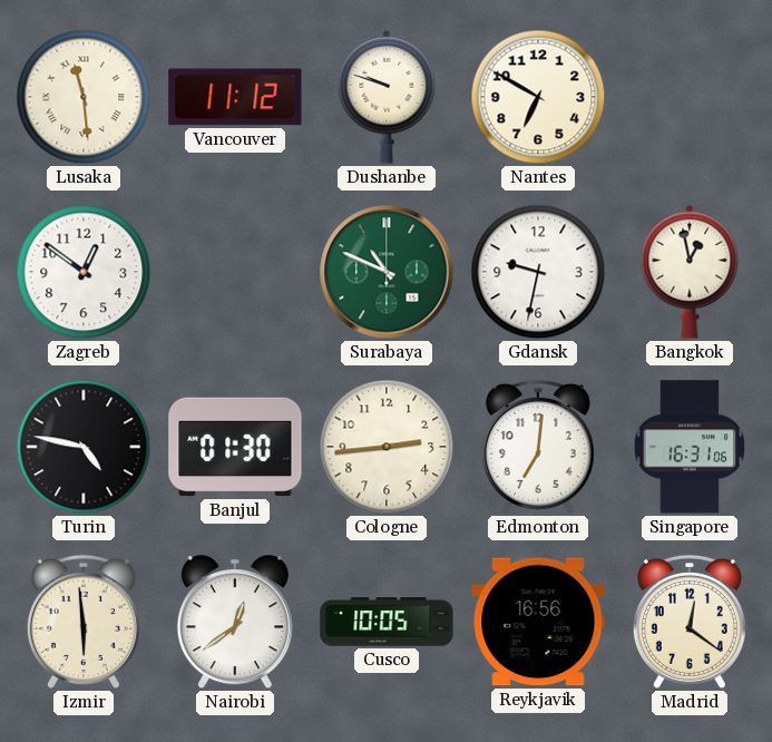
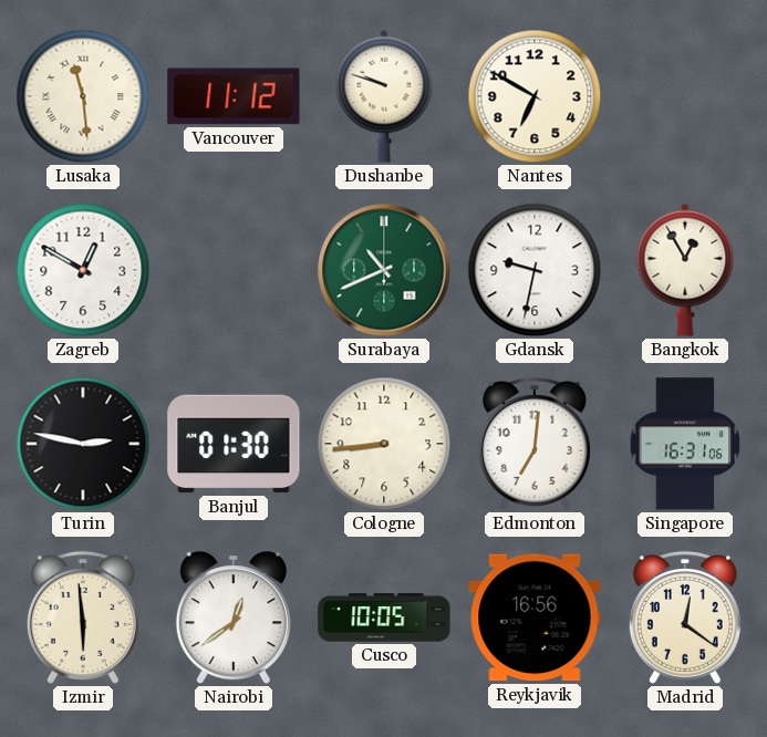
Zagreb: 12:51 -> 12:50 (83, 270)
Surabaya: 10:49 -> 10:41 (384, 270)
Bangkok: 12:58 -> 12:55 (685, 270)
Turin: 4:47 -> 2:47 (83, 444)
Cologne: 2:44 -> 8:44 (384, 444)
